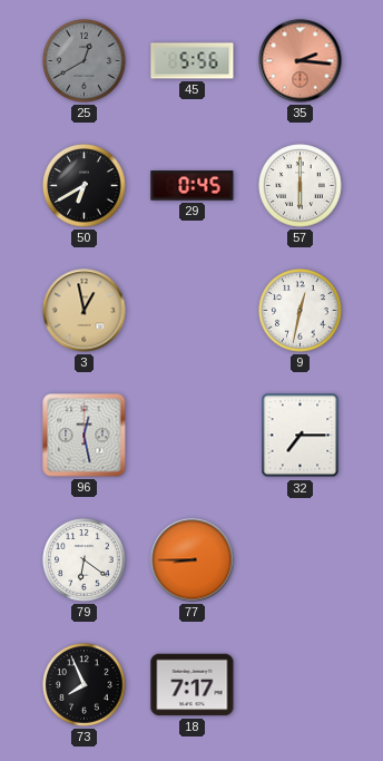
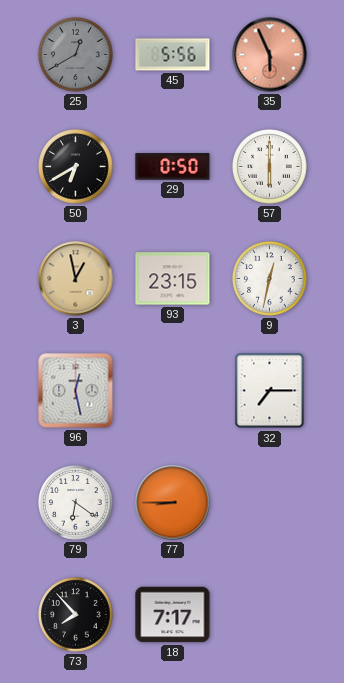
35: 2:16 -> 5:56 (270, 55)
29: 0:45 -> 0:50 (173, 167)
93: none -> 23:15 (173, 279)
73: 7:56 -> 7:53 (76, 615)
